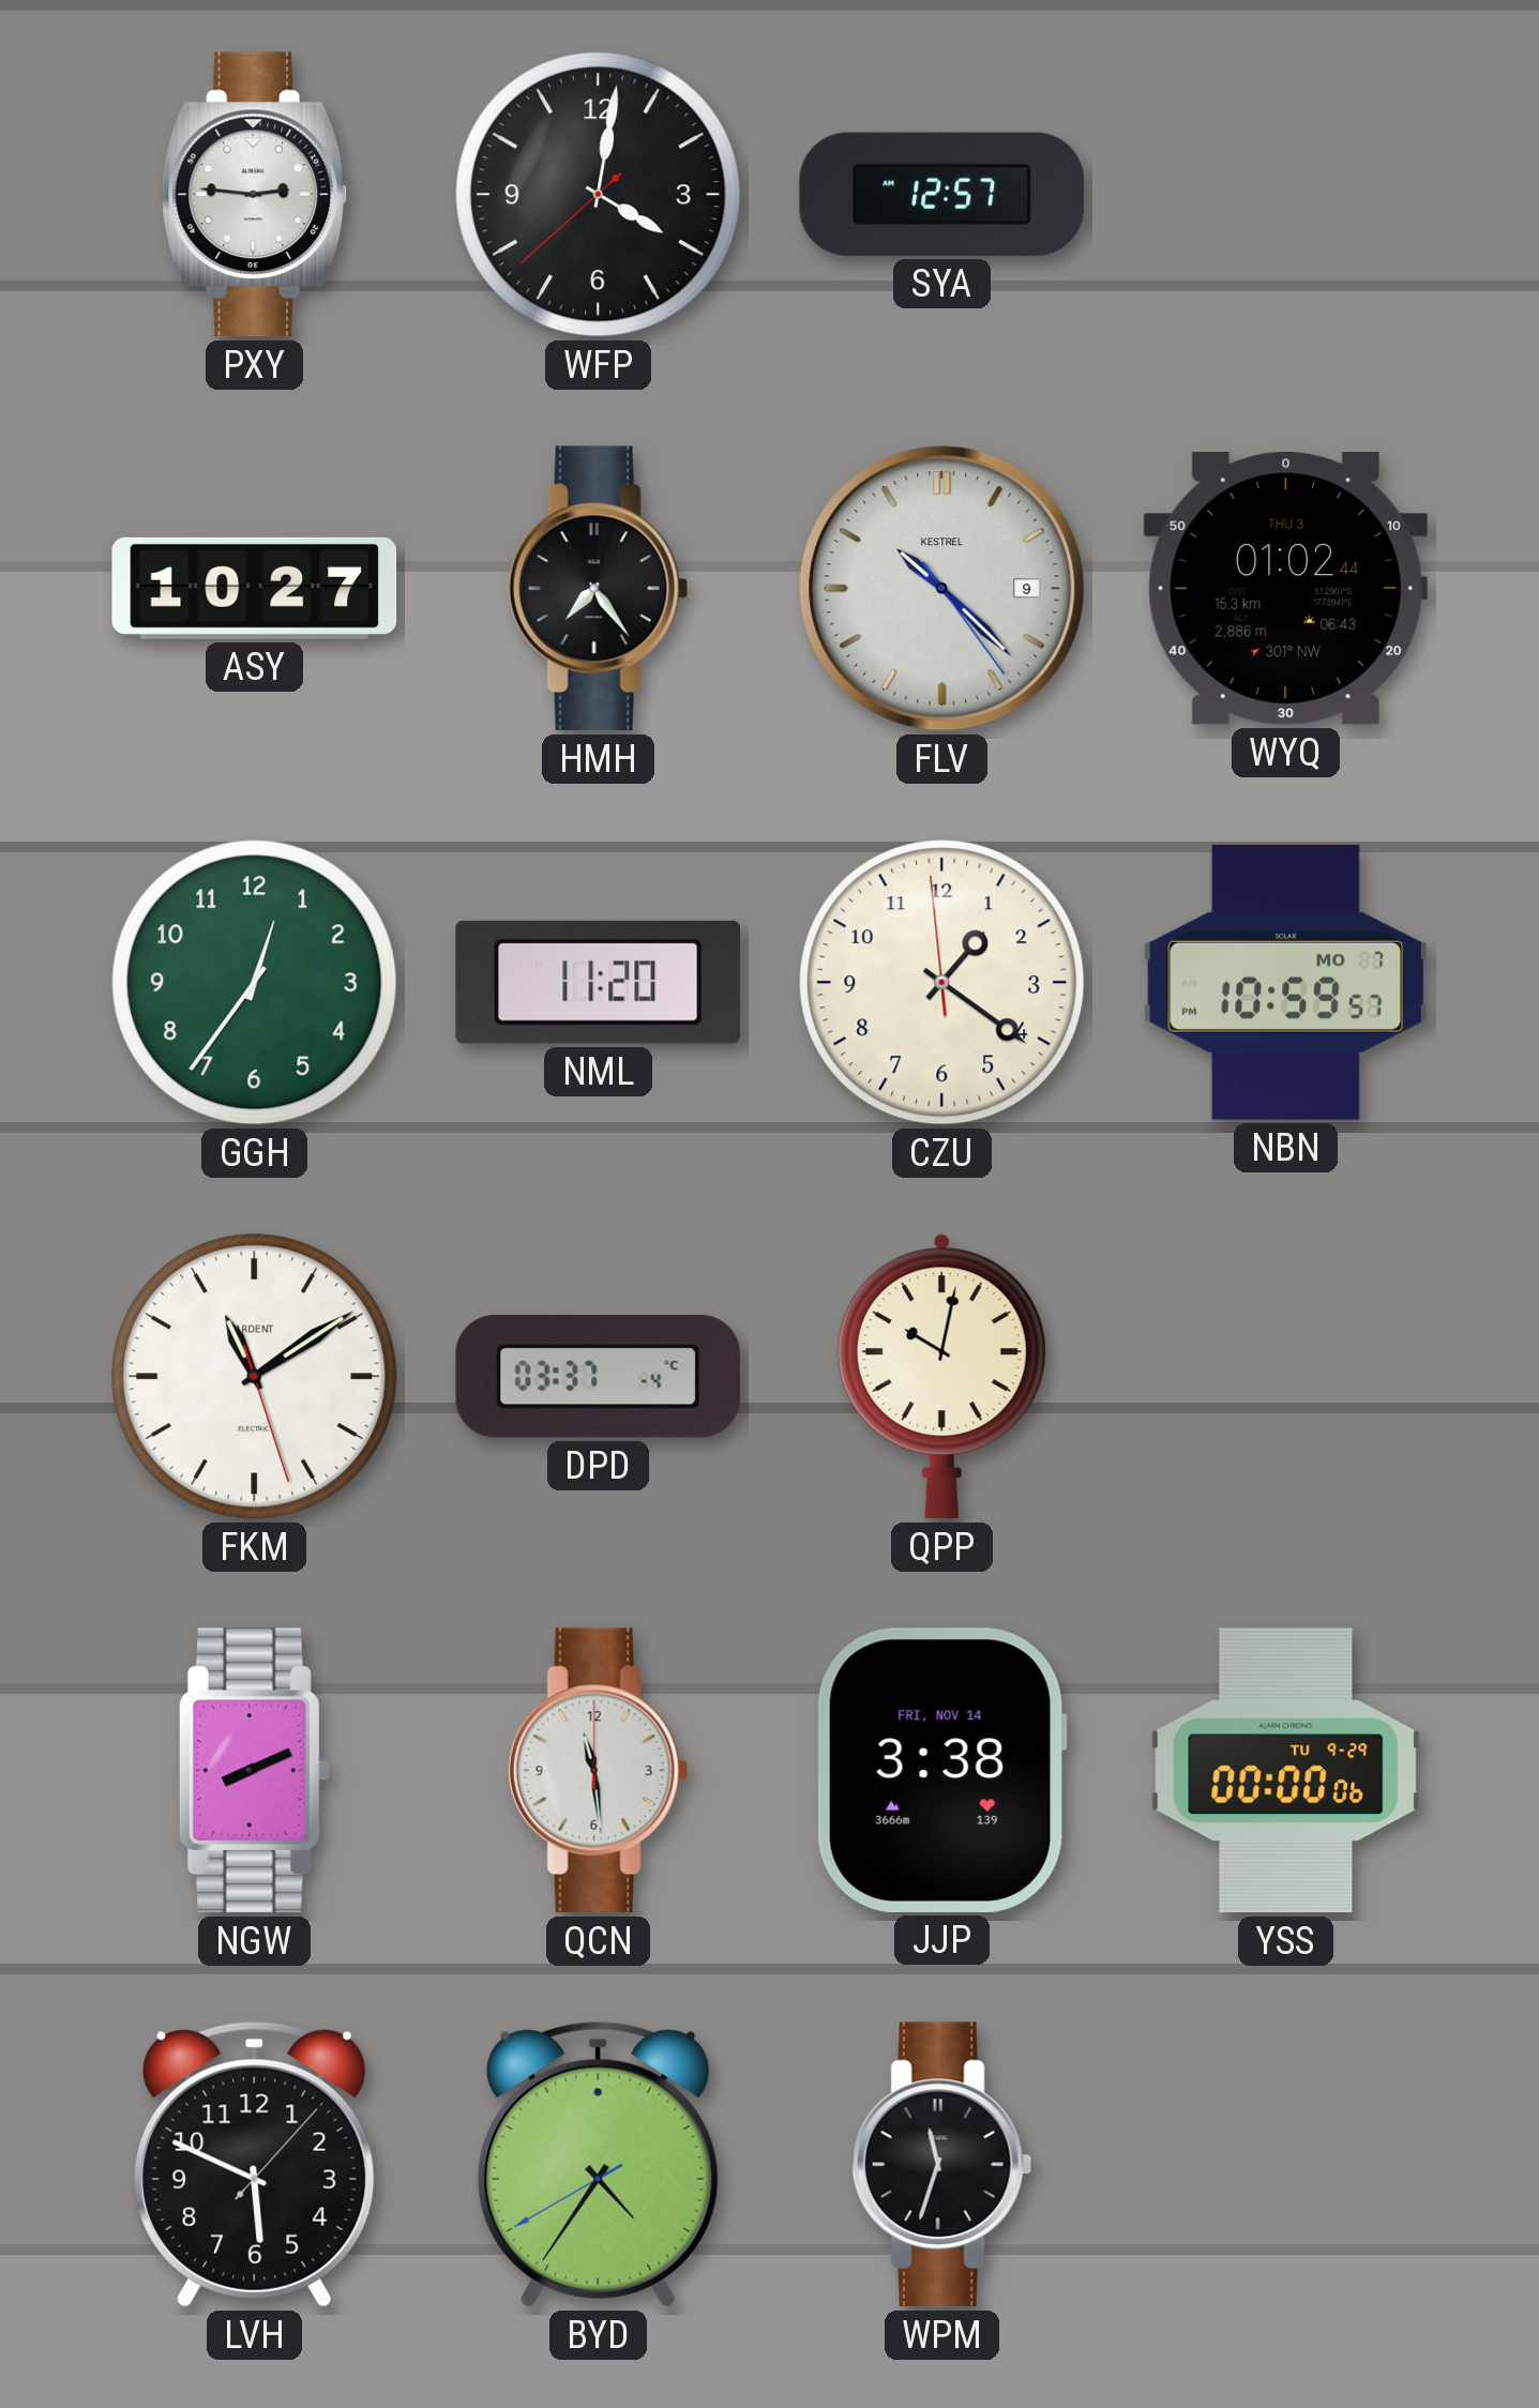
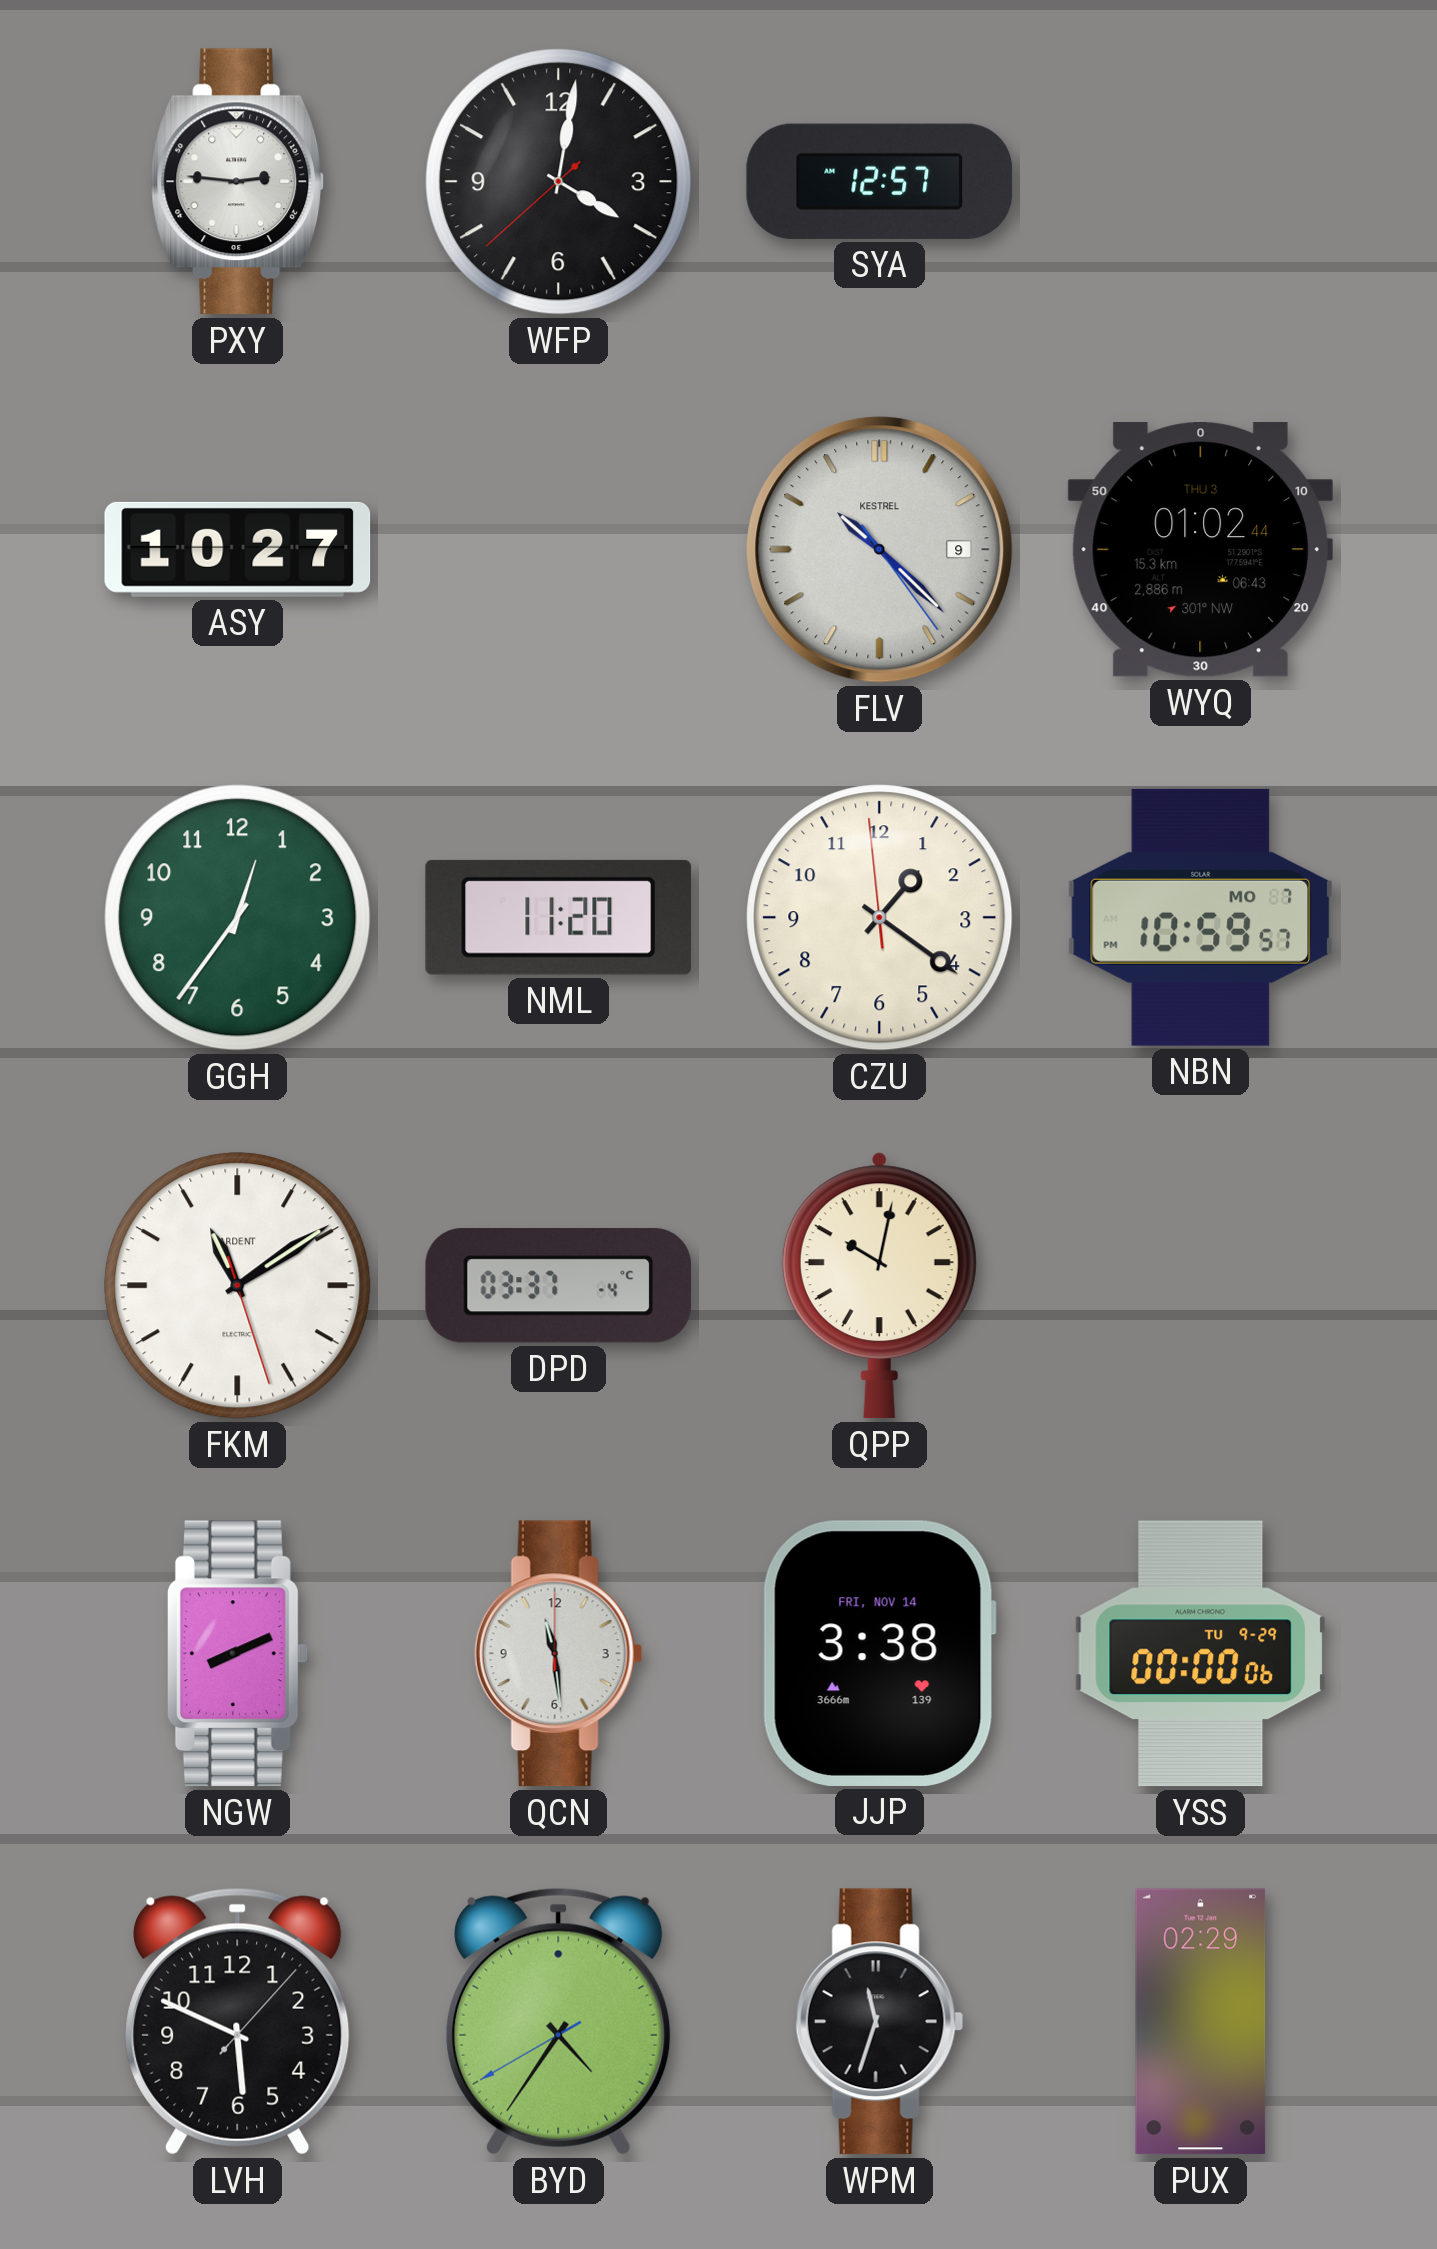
HMH: 7:24 -> none (598, 589)
PUX: none -> 02:29 (1201, 2022)
